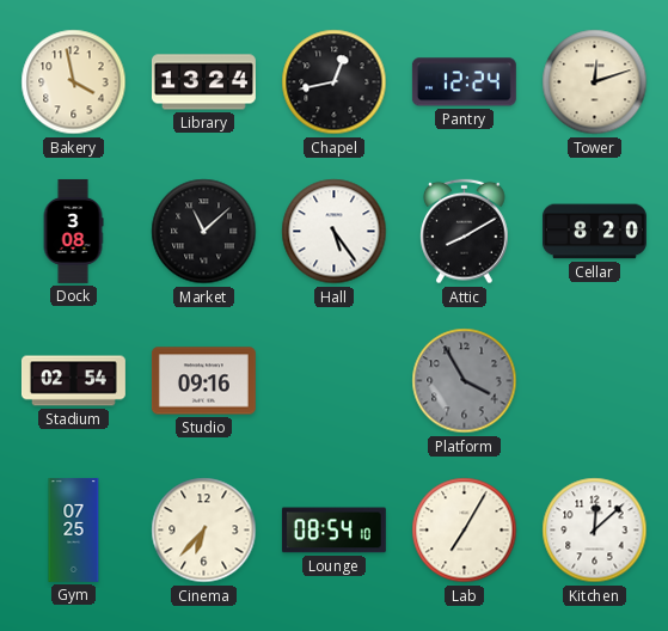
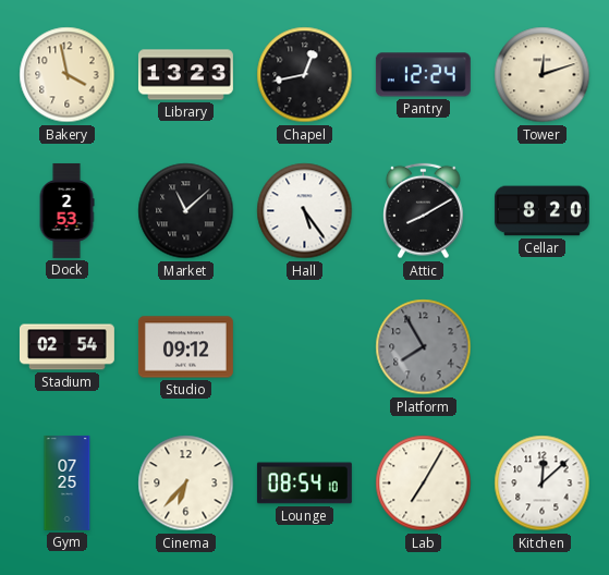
Library: 13:24 -> 13:23 (185, 75)
Dock: 3:08 -> 2:53 (66, 210)
Studio: 09:16 -> 09:12 (185, 347)
Platform: 3:55 -> 7:55 (424, 347)
